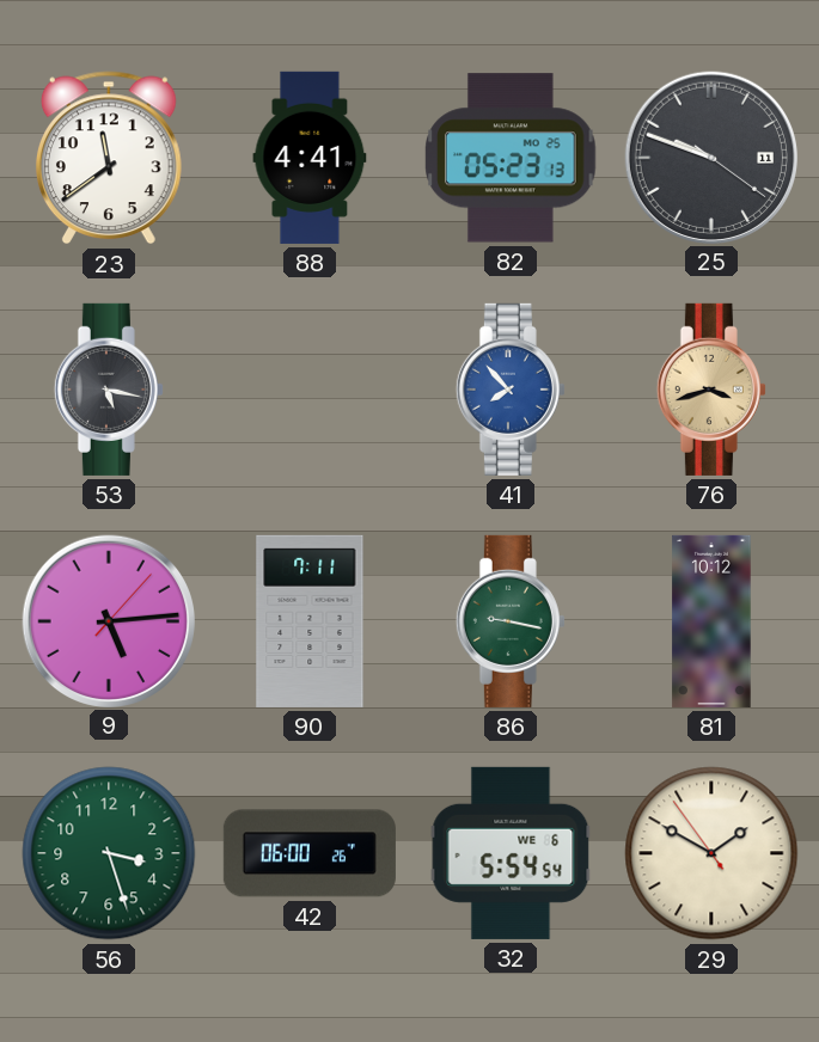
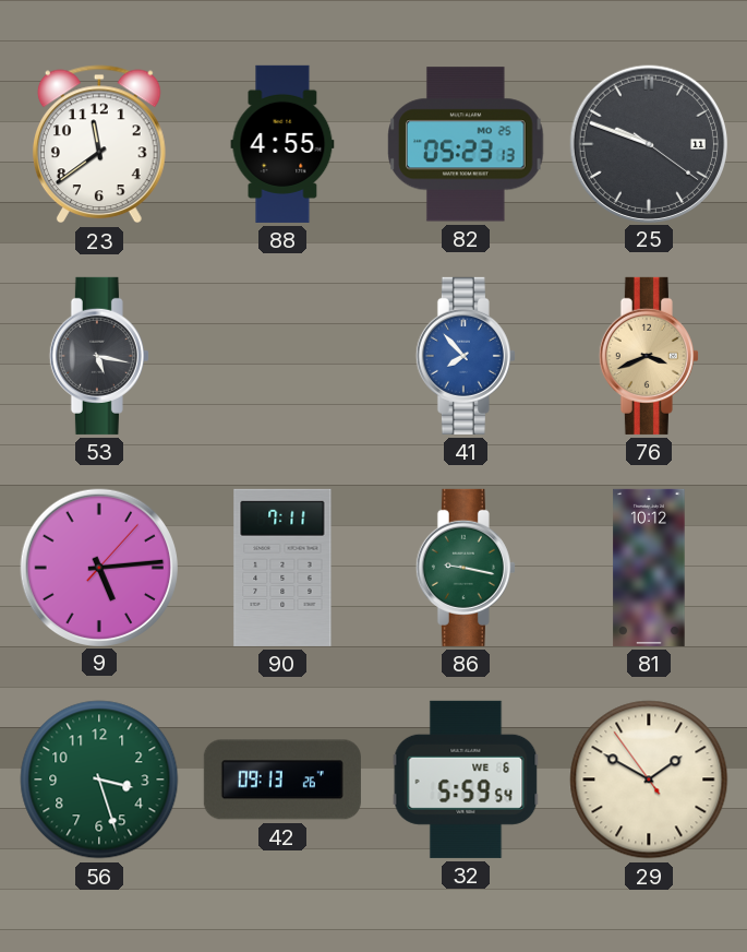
88: 4:41 -> 4:55 (282, 144)
76: 3:42 -> 3:41 (649, 356)
42: 06:00 -> 09:13 (282, 780)
32: 5:54 -> 5:59 (466, 780)
